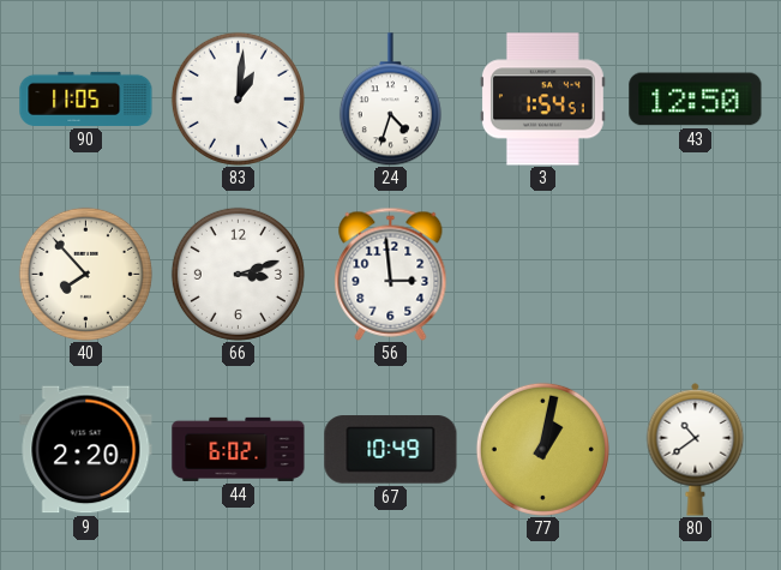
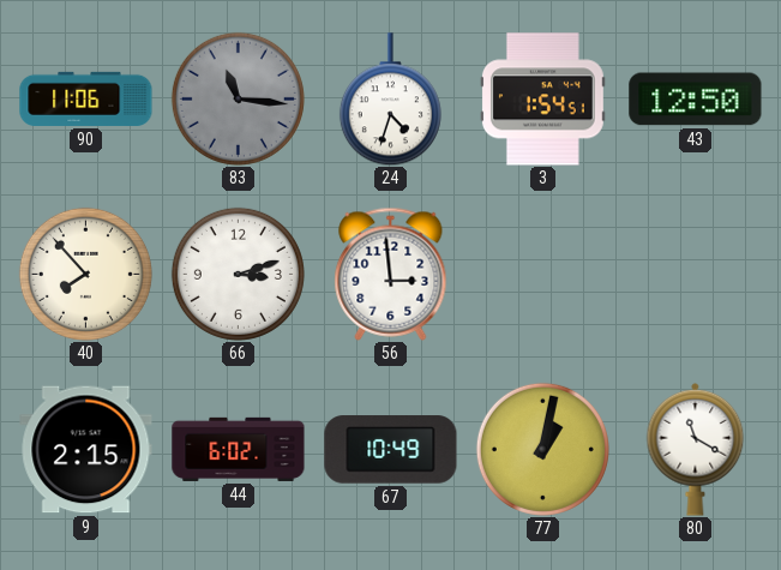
90: 11:05 -> 11:06 (86, 98)
83: 1:01 -> 11:16 (238, 98)
83 dial: white -> grey (238, 98)
9: 2:20 -> 2:15 (86, 450)
80: 10:39 -> 11:20 (696, 449)
